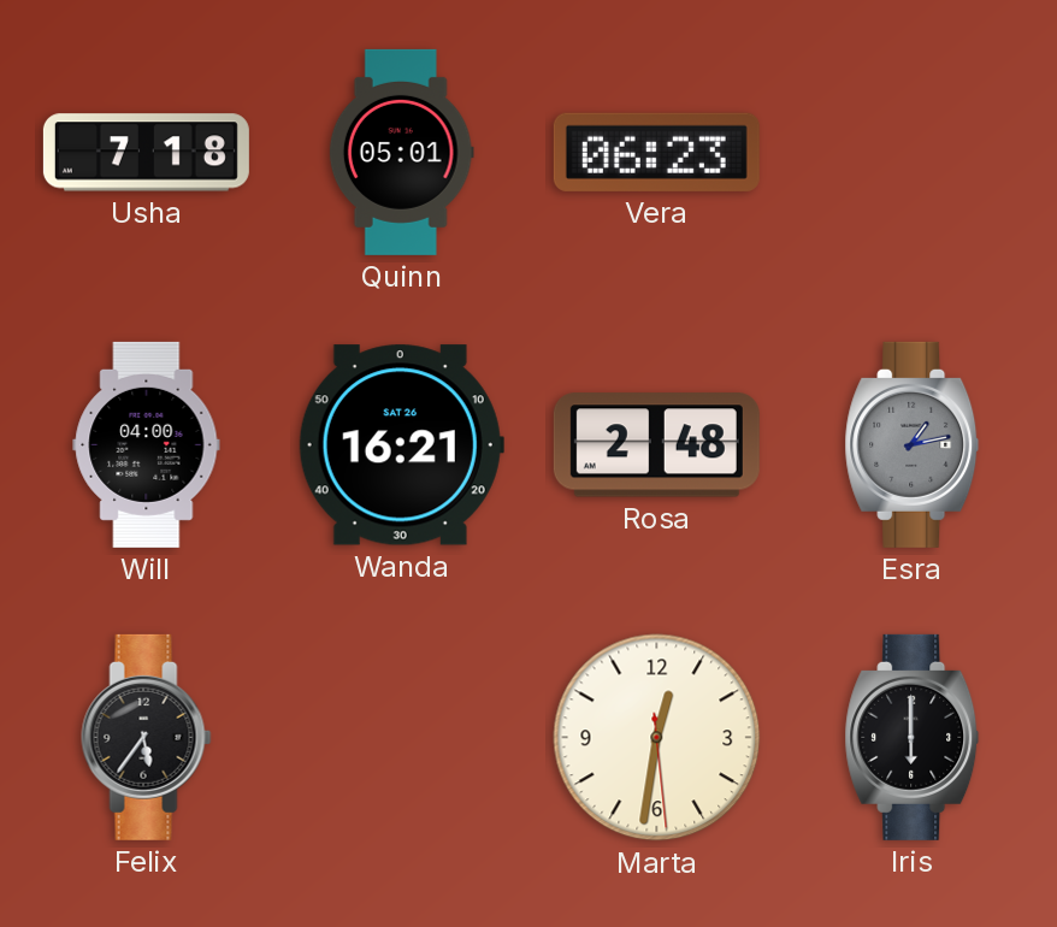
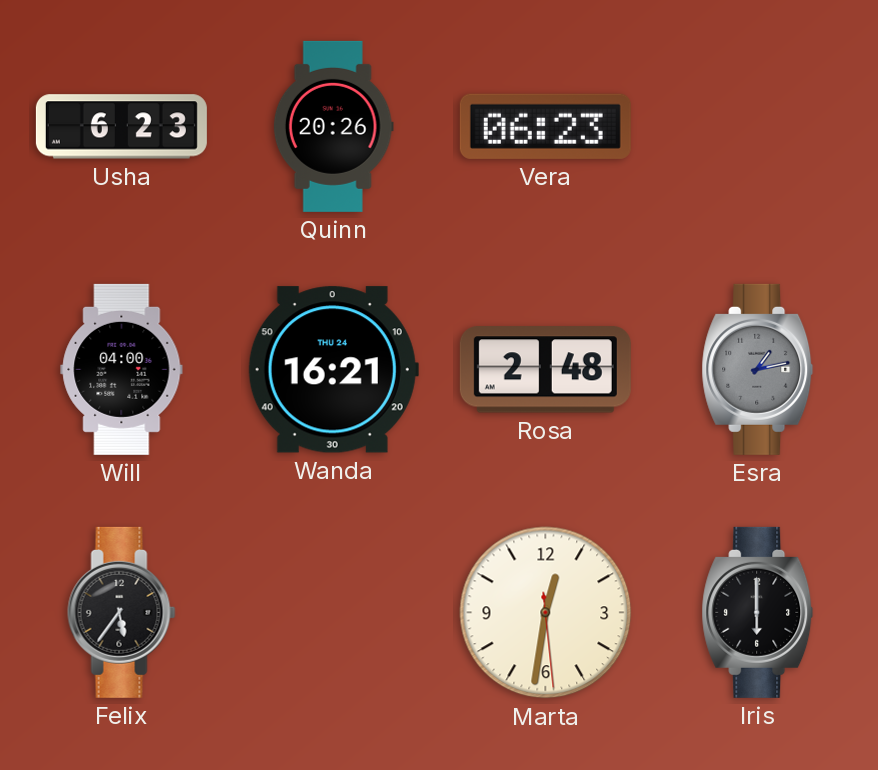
Usha: 7:18 -> 6:23 (121, 127)
Quinn: 05:01 -> 20:26 (333, 126)
Wanda date: SAT 26 -> THU 24 (333, 370)
